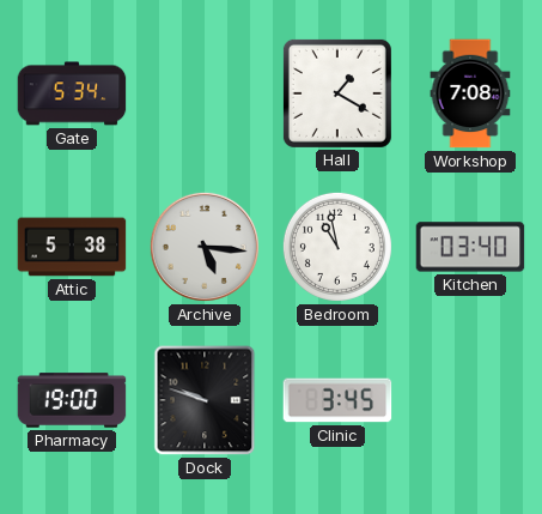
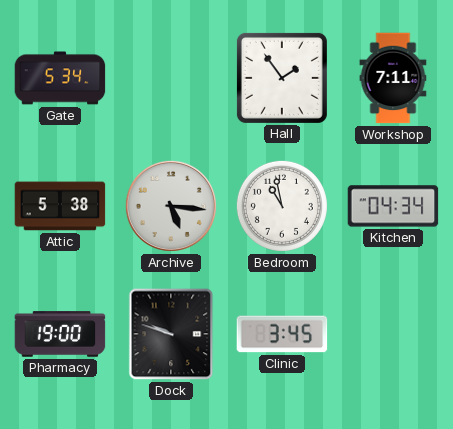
Hall: 1:20 -> 1:54 (282, 78)
Workshop: 7:08 -> 7:11 (393, 78)
Kitchen: 03:40 -> 04:34 (393, 206)
